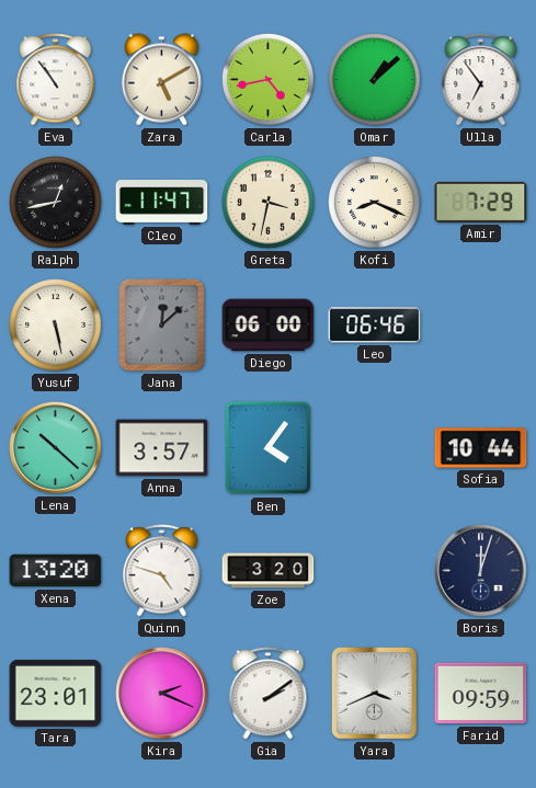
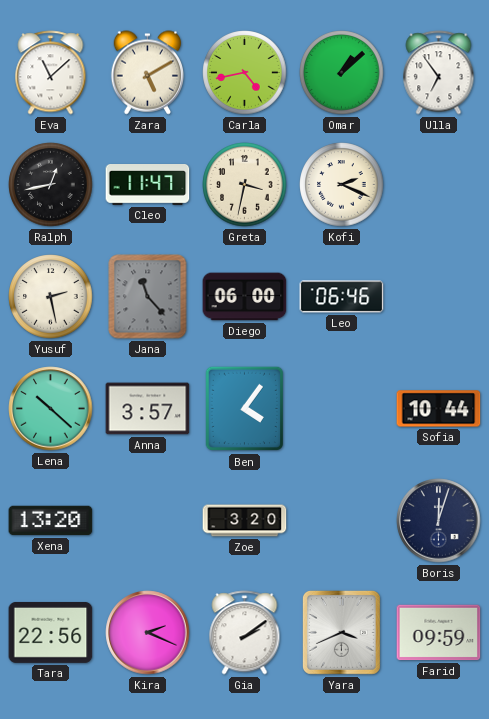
Eva: 10:54 -> 11:08 (51, 73)
Kofi: 8:19 -> 2:19 (342, 185)
Amir: 7:29 -> none (481, 202)
Yusuf: 5:28 -> 2:28 (51, 297)
Jana: 12:08 -> 11:23 (148, 297)
Quinn: 4:48 -> none (162, 571)
Tara: 23:01 -> 22:56 (51, 632)
